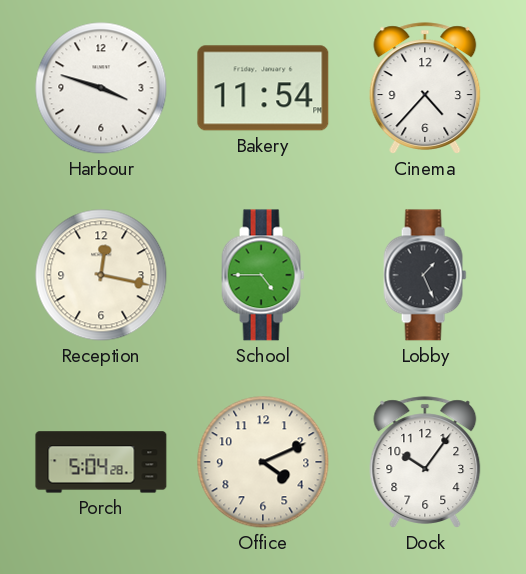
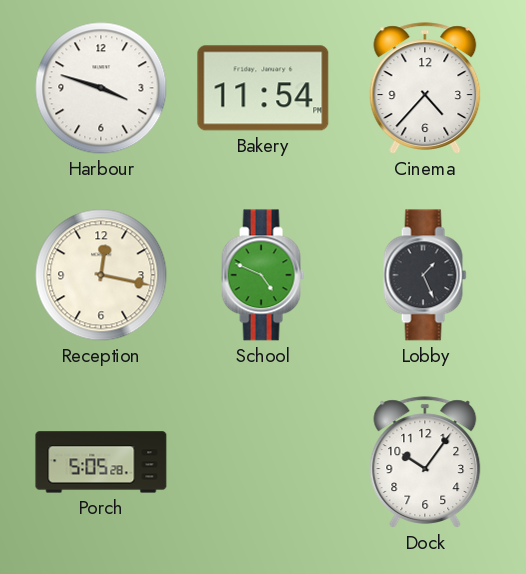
School: 4:45 -> 4:49 (263, 275)
Porch: 5:04 -> 5:05 (101, 462)
Office: 4:11 -> none (263, 462)
